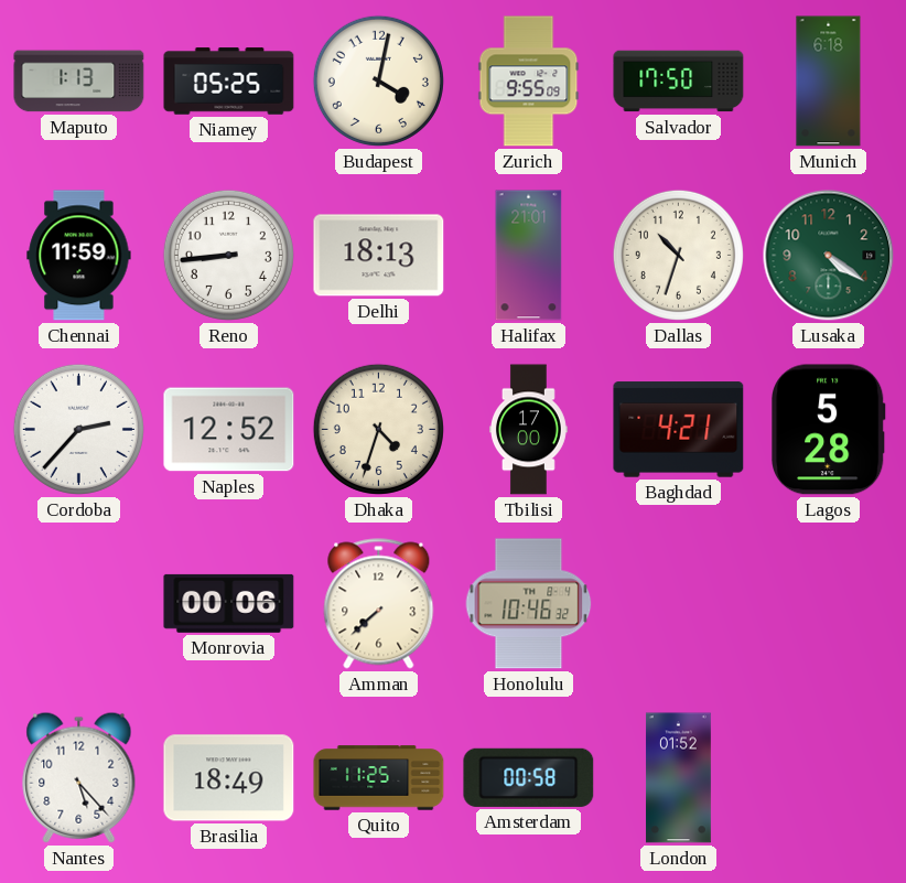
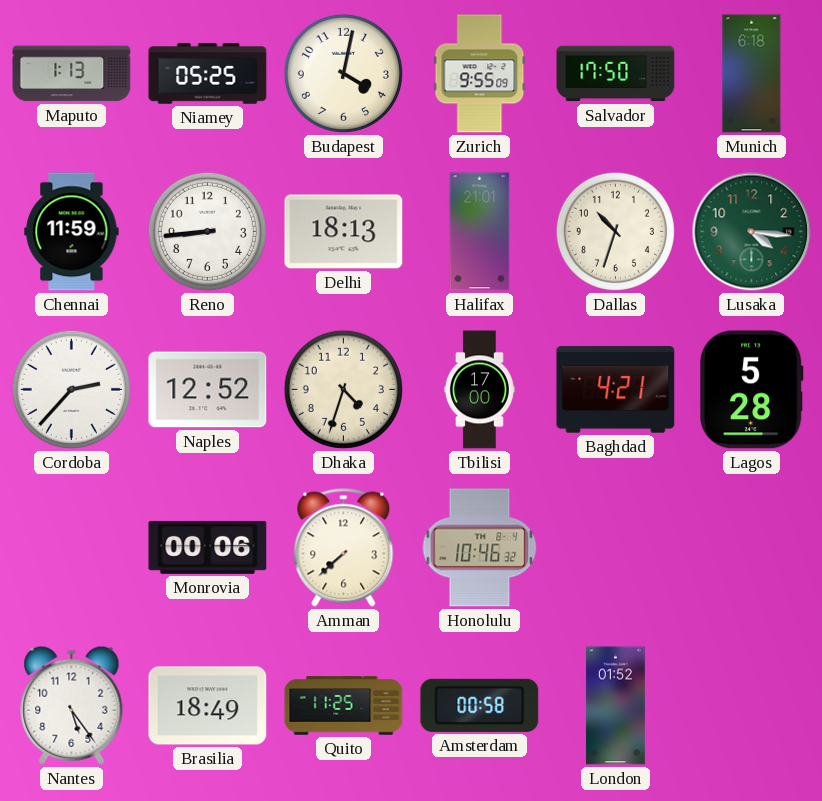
Lusaka: 4:21 -> 4:16 (752, 232)
Nantes: 5:23 -> 5:24 (72, 705)
